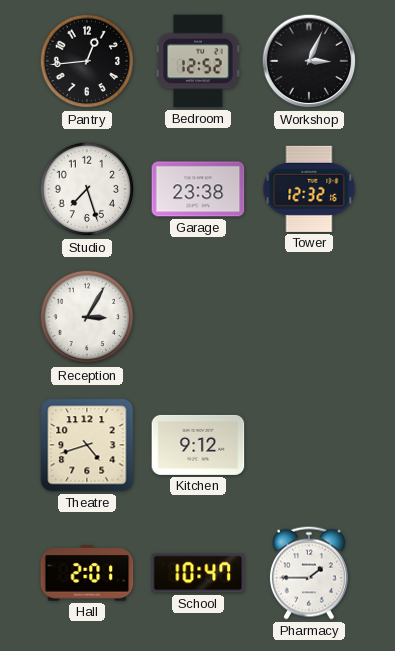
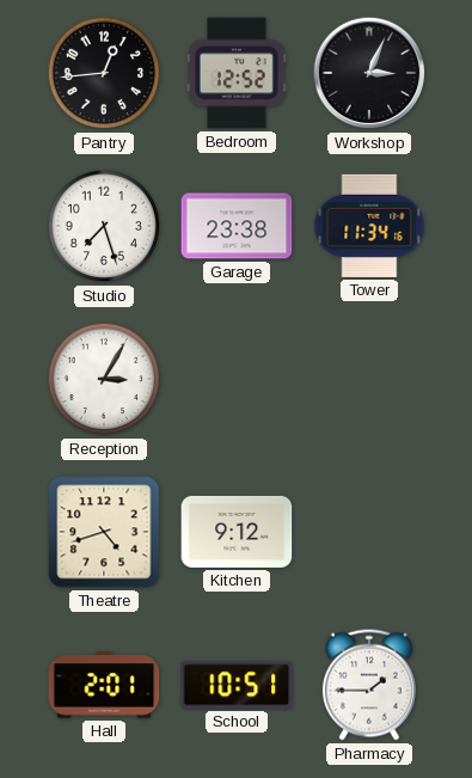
Tower: 12:32 -> 11:34 (369, 226)
School: 10:47 -> 10:51 (237, 685)
